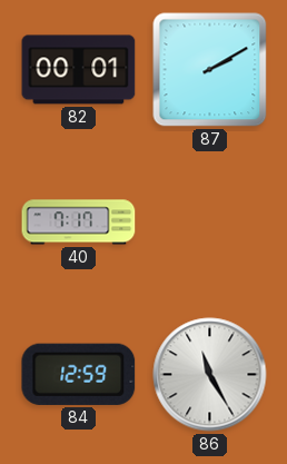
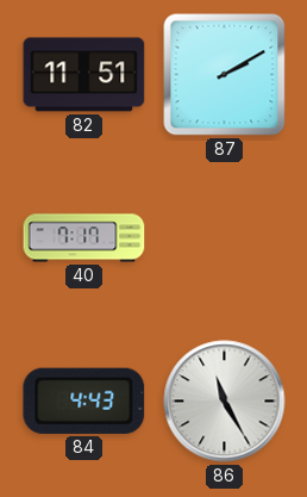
82: 00:01 -> 11:51 (84, 75)
84: 12:59 -> 4:43 (84, 400)
